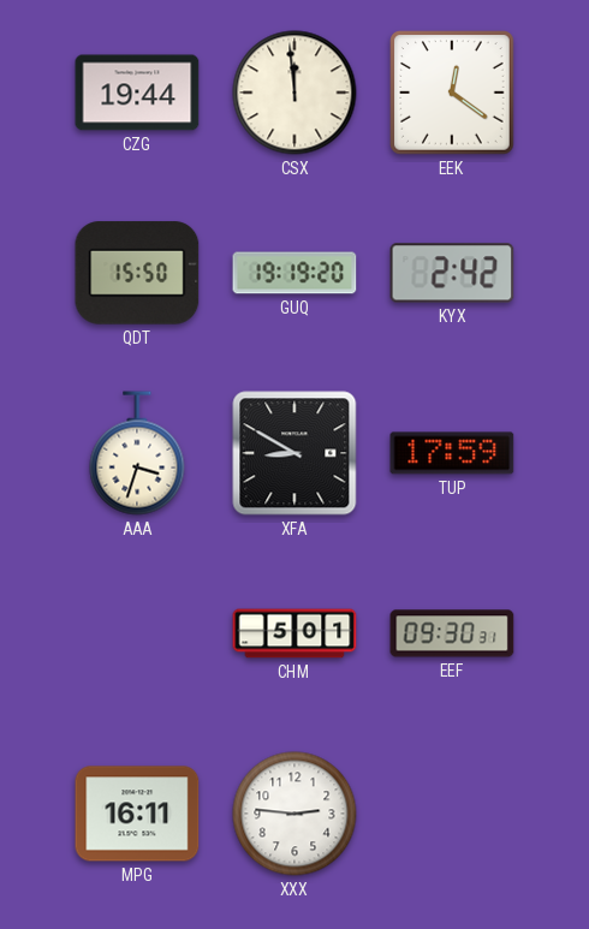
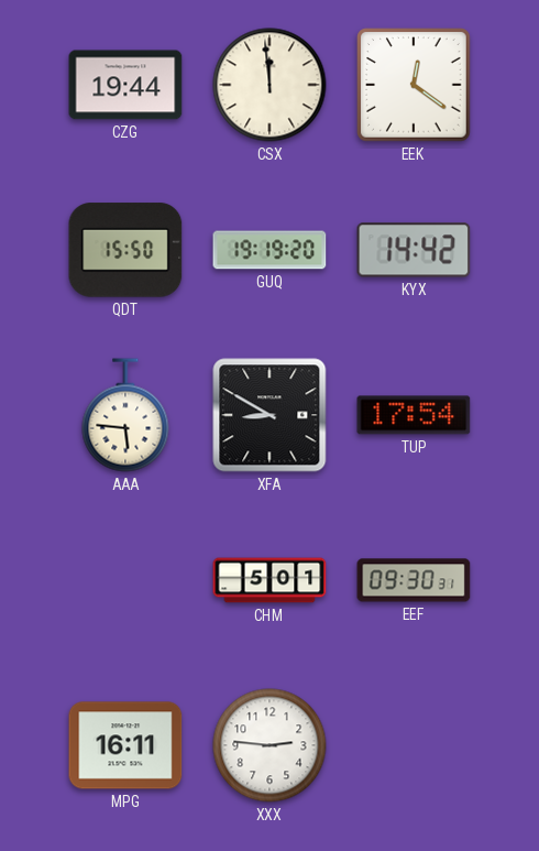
KYX: 2:42 -> 14:42 (414, 250)
AAA: 3:33 -> 5:46 (125, 415)
TUP: 17:59 -> 17:54 (414, 415)
